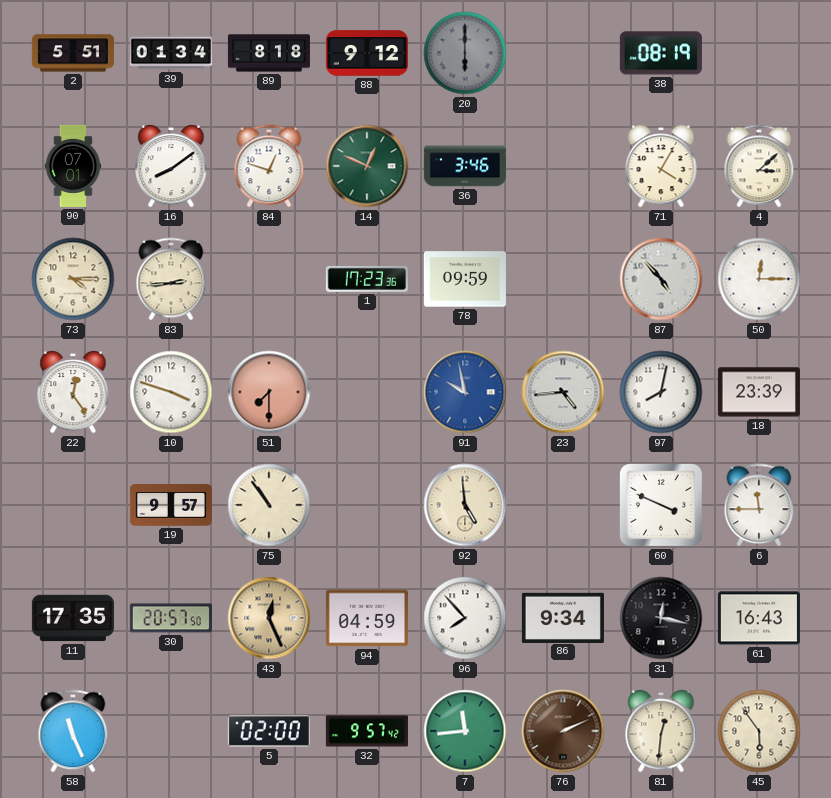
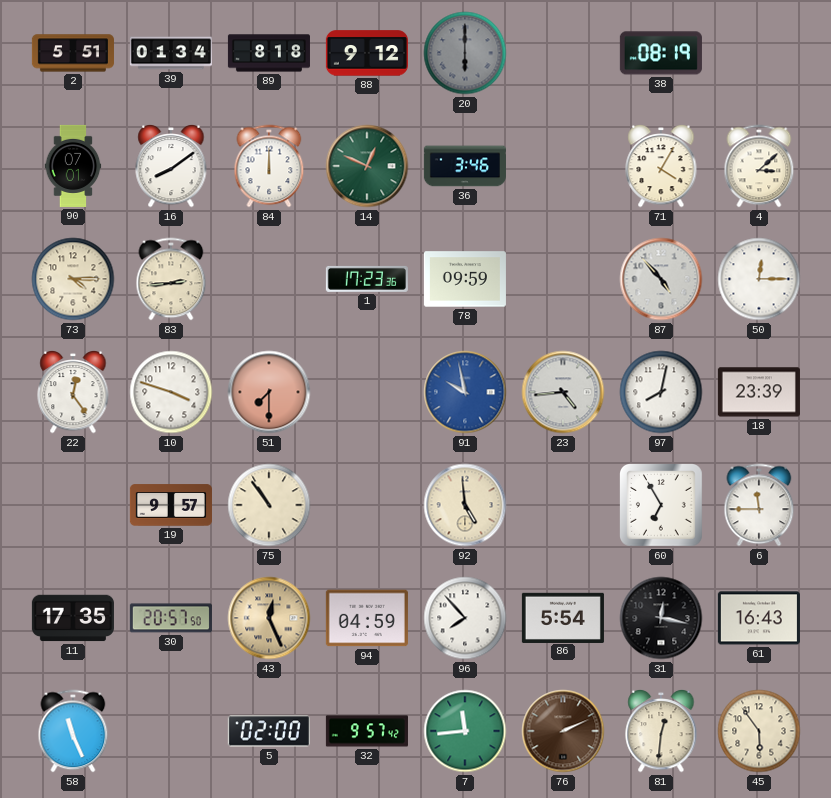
84: 12:48 -> 12:00 (269, 166)
60: 3:49 -> 6:55 (662, 506)
86: 9:34 -> 5:54 (563, 617)
